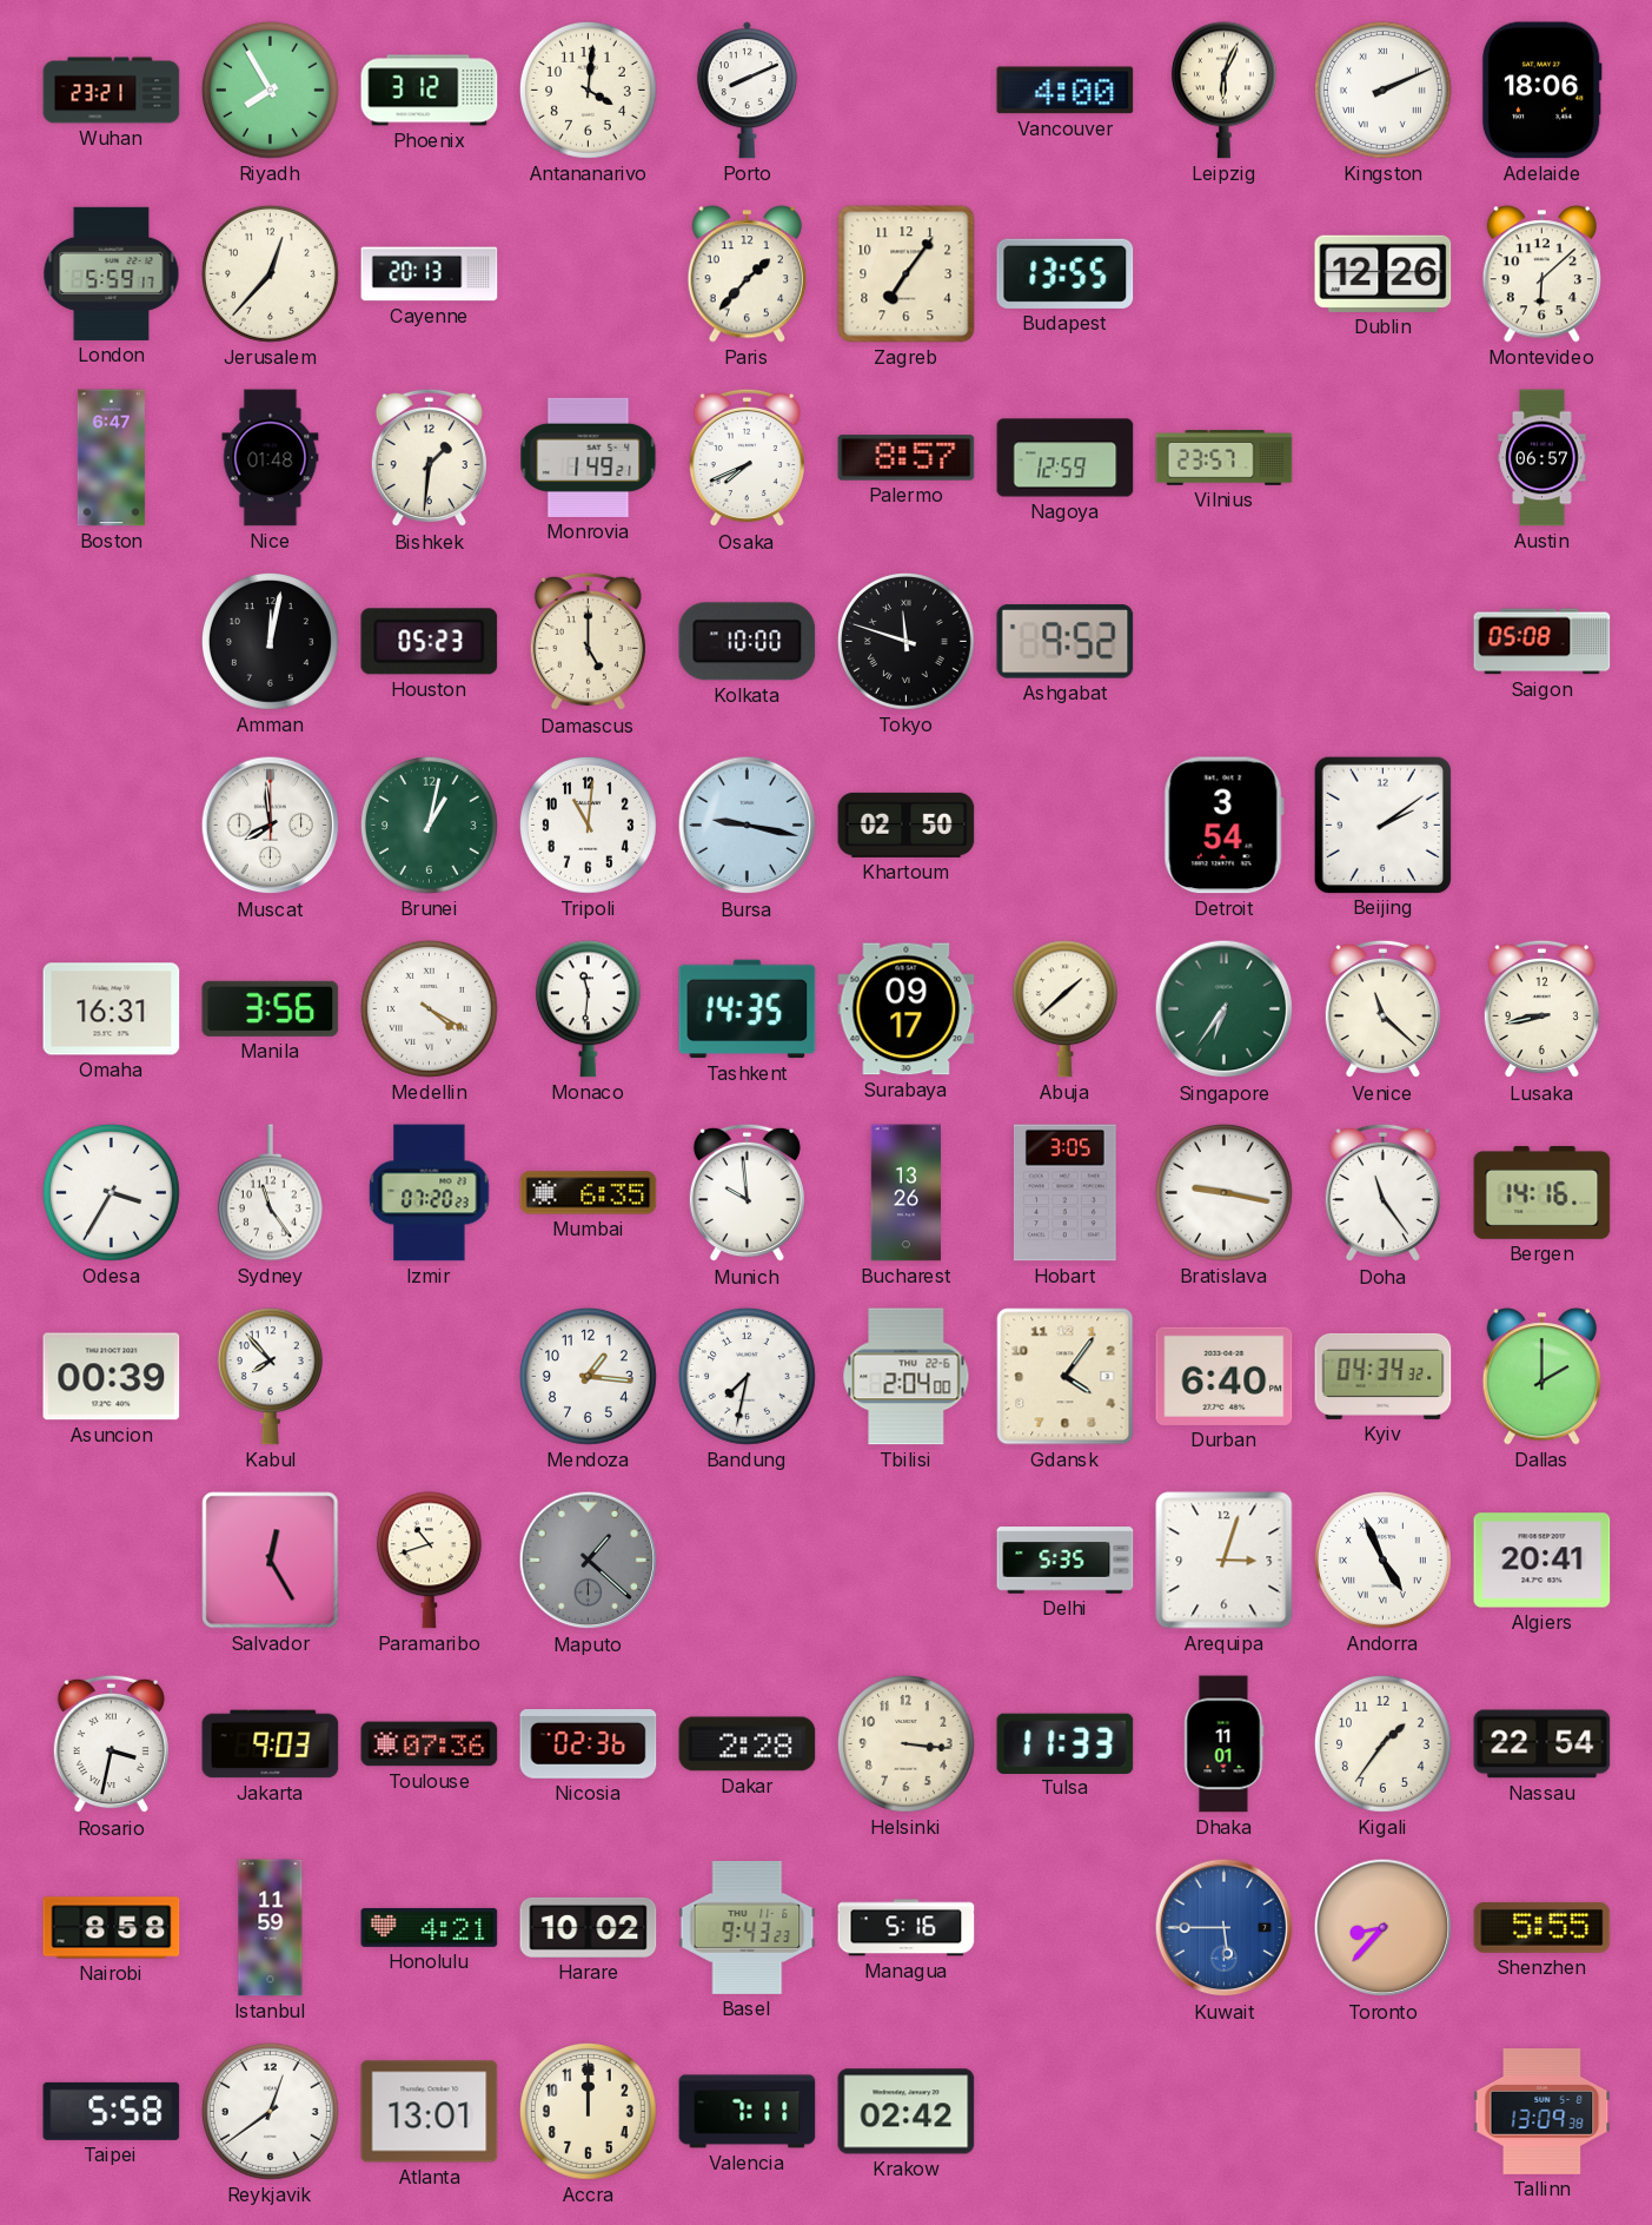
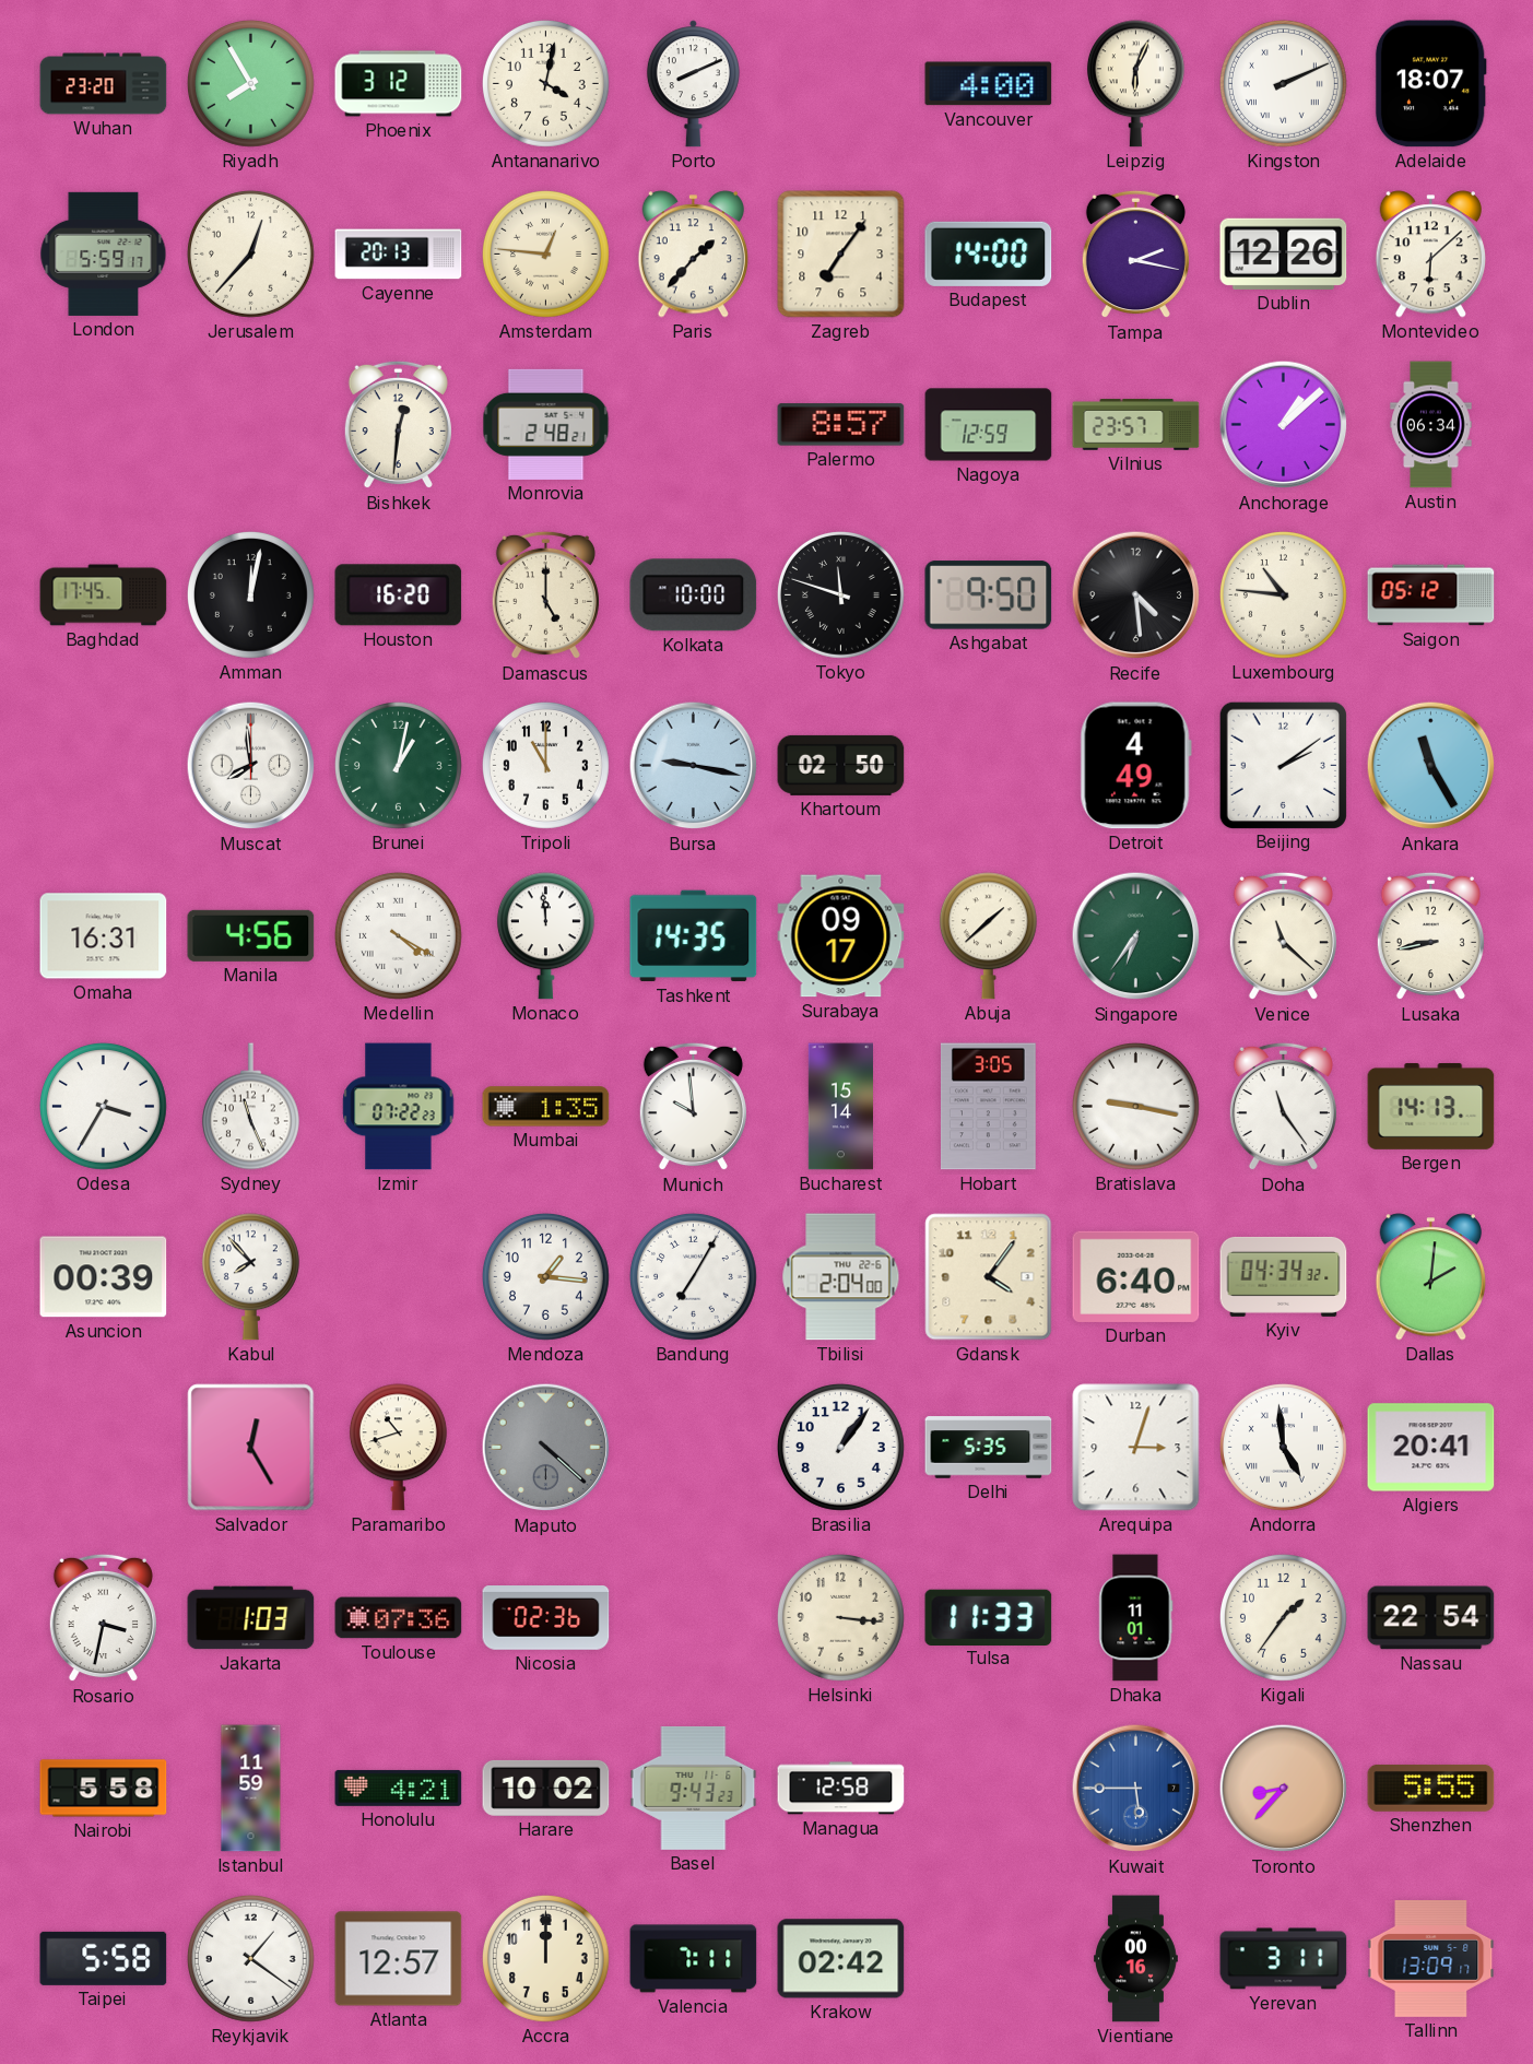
Wuhan: 23:21 -> 23:20 (104, 84)
Antananarivo: 4:01 -> 4:02 (545, 83)
Adelaide: 18:06 -> 18:07 (1430, 84)
Amsterdam: none -> 12:46 (545, 253)
Budapest: 13:55 -> 14:00 (989, 253)
Tampa: none -> 2:17 (1135, 255)
Boston: 6:47 -> none (111, 458)
Nice: 01:48 -> none (271, 458)
Bishkek: 1:31 -> 12:31 (398, 425)
Monrovia: 1:49 -> 2:48 (546, 424)
Osaka: 7:41 -> none (747, 458)
Anchorage: none -> 1:08 (1284, 425)
Austin: 06:57 -> 06:34 (1431, 425)
Baghdad: none -> 17:45 (104, 595)
Houston: 05:23 -> 16:20 (399, 595)
Ashgabat: 9:52 -> 9:50 (989, 595)
Recife: none -> 4:29 (1136, 595)
Luxembourg: none -> 10:46 (1283, 594)
Saigon: 05:08 -> 05:12 (1431, 595)
Tripoli: 11:01 -> 11:00 (545, 765)
Detroit: 3:54 -> 4:49 (1135, 766)
Ankara: none -> 11:25 (1431, 766)
Manila: 3:56 -> 4:56 (251, 935)
Monaco: 11:31 -> 11:59 (545, 936)
Sydney: 11:24 -> 11:26 (250, 1107)
Izmir: 07:20 -> 07:22 (399, 1107)
Mumbai: 6:35 -> 1:35 (546, 1107)
Bucharest: 13:26 -> 15:14 (840, 1107)
Bergen: 14:16 -> 14:13 (1431, 1106)
Bandung: 7:32 -> 7:05 (693, 1276)
Dallas: 2:00 -> 2:01 (1430, 1277)
Maputo: 1:22 -> 4:22 (546, 1448)
Brasilia: none -> 1:06 (840, 1447)
Andorra: 4:56 -> 4:59 (1283, 1447)
Jakarta: 9:03 -> 1:03 (251, 1618)
Dakar: 2:28 -> none (748, 1744)
Nairobi: 8:58 -> 5:58 (104, 1789)
Managua: 5:16 -> 12:58 (841, 1789)
Reykjavik: 12:39 -> 1:21 (250, 1958)
Atlanta: 13:01 -> 12:57 (399, 1959)
Vientiane: none -> 00:16 (1136, 1959)
Yerevan: none -> 3:11 (1284, 1959)
Tallinn: 13:09:38 -> 13:09:17 (1431, 1959)
